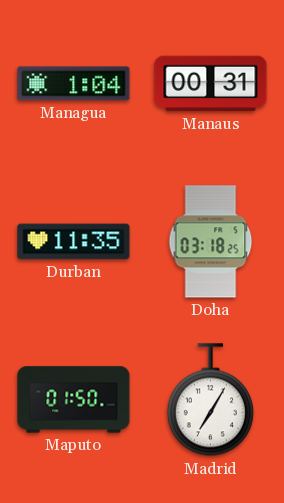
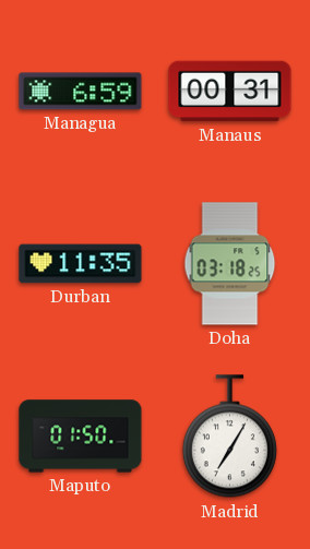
Managua: 1:04 -> 6:59 (81, 92)
